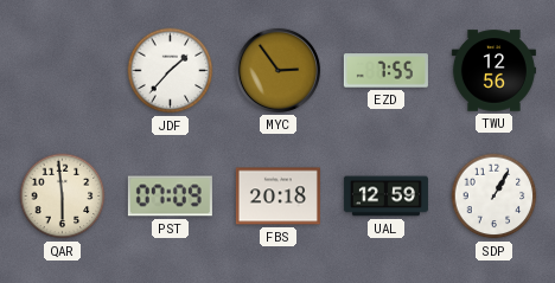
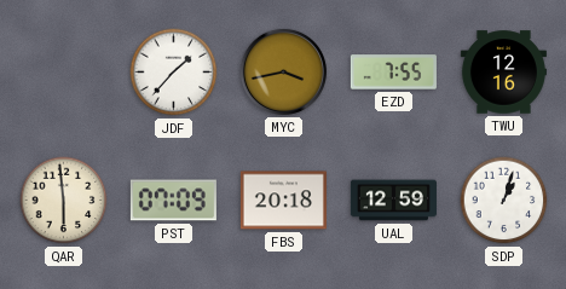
MYC: 2:54 -> 3:43 (283, 71)
TWU: 12:56 -> 12:16 (503, 73)
SDP: 1:05 -> 1:03 (504, 201)
